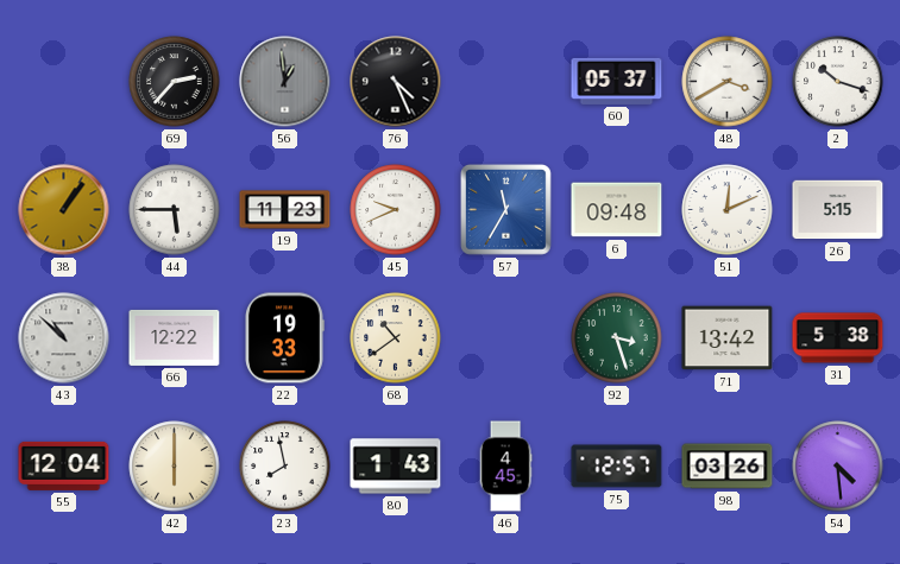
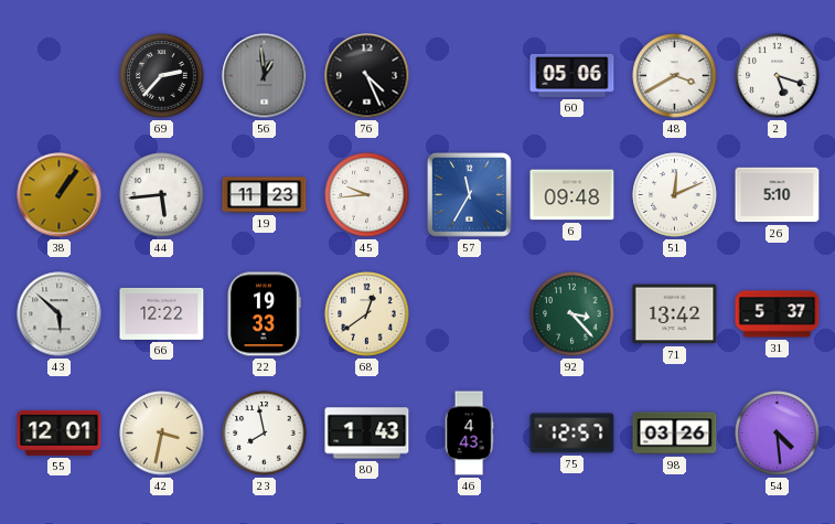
60: 05:37 -> 05:06 (572, 75)
2: 10:18 -> 5:18 (778, 76)
44: 5:45 -> 5:44 (162, 195)
45: 9:41 -> 9:44 (367, 195)
26: 5:15 -> 5:10 (778, 195)
43: 10:52 -> 5:52 (60, 314)
68: 10:39 -> 12:39 (367, 314)
92: 3:27 -> 3:23 (572, 314)
31: 5:38 -> 5:37 (778, 314)
55: 12:04 -> 12:01 (60, 432)
42: 6:00 -> 3:32 (162, 434)
46: 4:45 -> 4:43 (469, 434)
